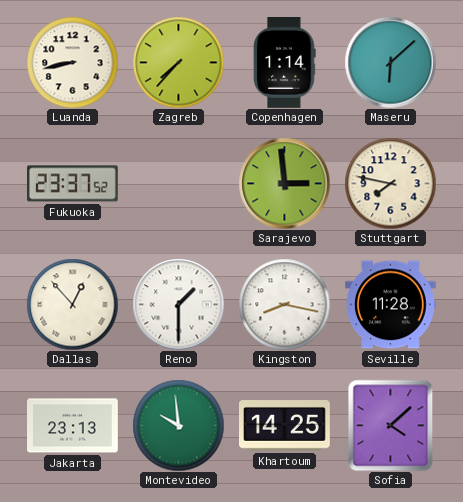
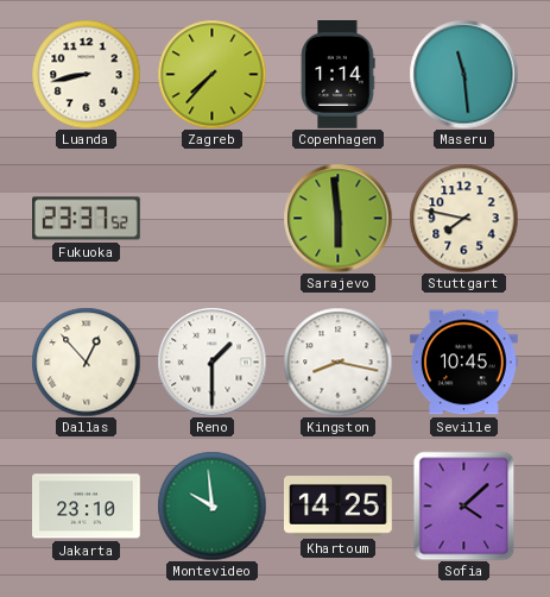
Maseru: 6:08 -> 11:29 (463, 74)
Sarajevo: 2:59 -> 5:59 (337, 218)
Seville: 11:28 -> 10:45 (464, 363)
Jakarta: 23:13 -> 23:10 (87, 507)
